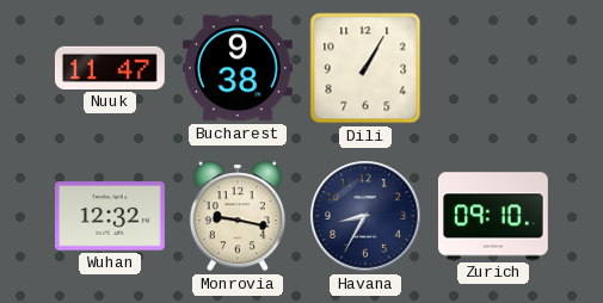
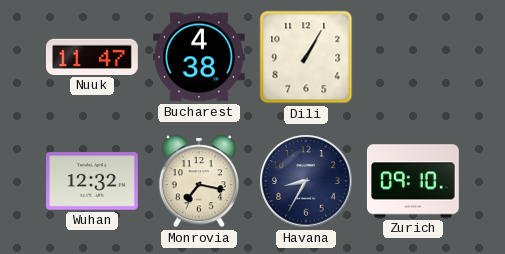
Bucharest: 9:38 -> 4:38 (200, 57)
Monrovia: 9:17 -> 7:17 (199, 181)
